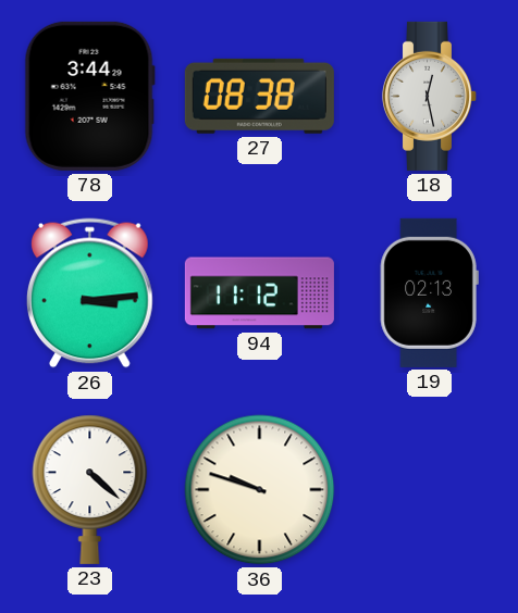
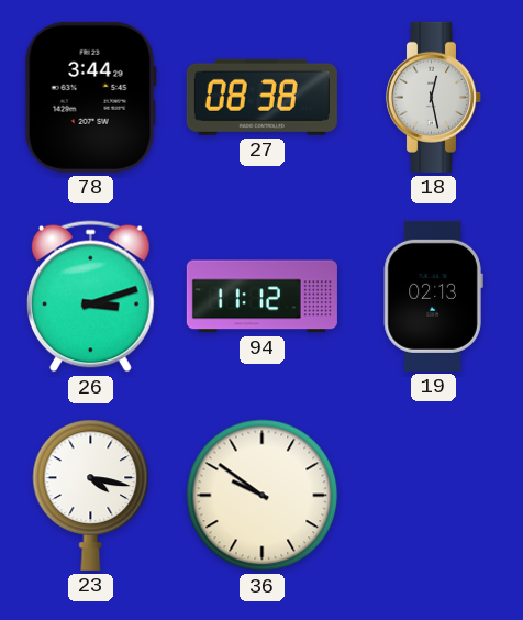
26: 3:14 -> 3:12 (90, 297)
23: 4:22 -> 4:17 (91, 495)
36: 9:48 -> 9:51 (263, 496)
